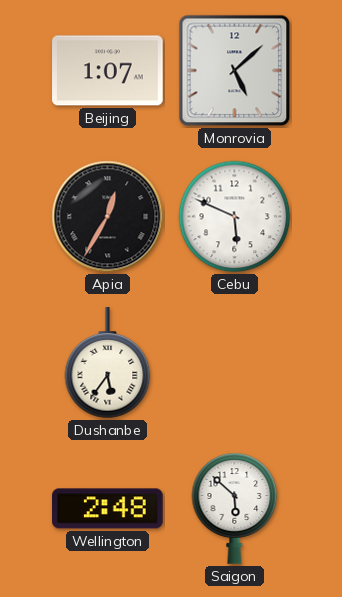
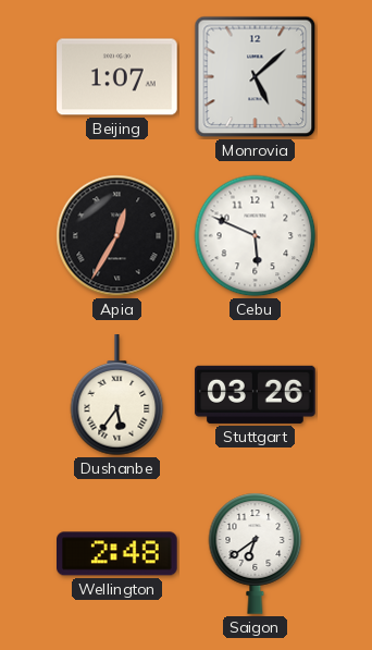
Stuttgart: none -> 03:26 (256, 394)
Saigon: 5:52 -> 6:39 (256, 553)
